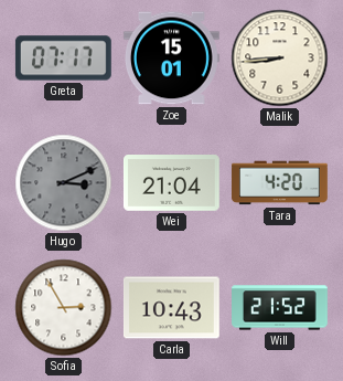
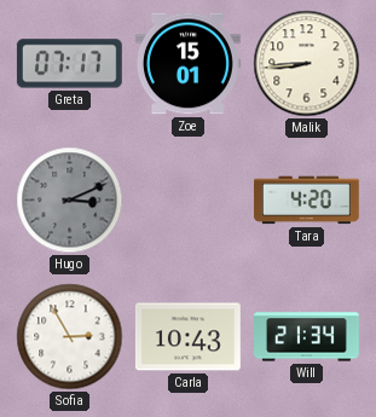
Wei: 21:04 -> none (171, 183)
Will: 21:52 -> 21:34 (307, 337)
